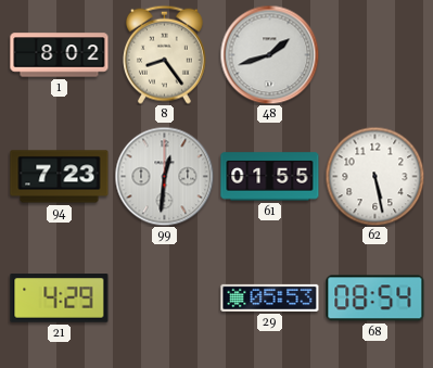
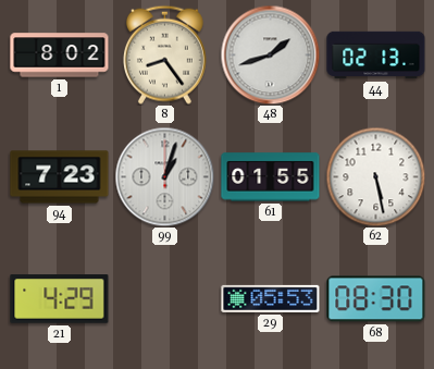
44: none -> 02:13 (376, 56)
99: 12:31 -> 1:03 (164, 176)
68: 08:54 -> 08:30 (376, 299)
